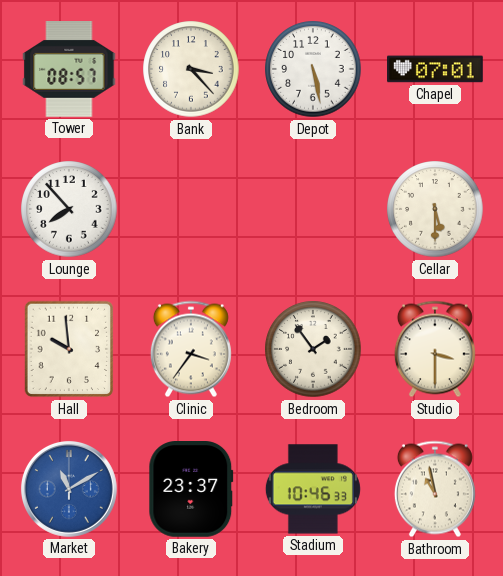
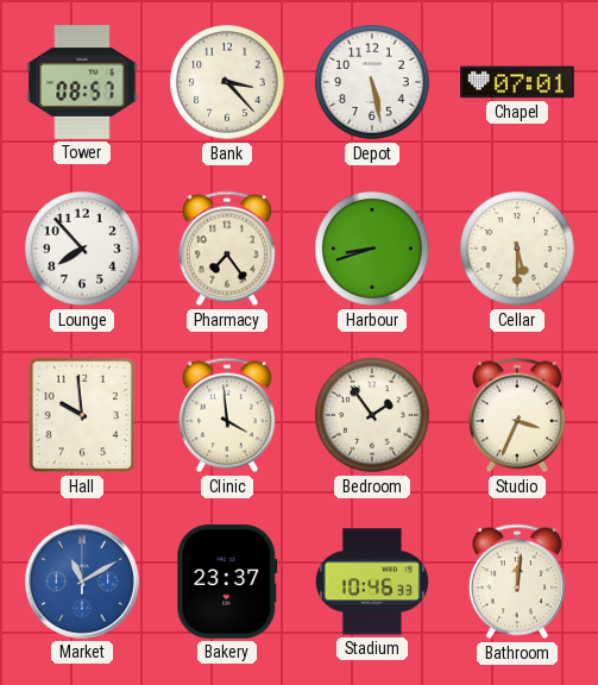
Pharmacy: none -> 7:24 (227, 249)
Harbour: none -> 8:42 (372, 249)
Clinic: 3:36 -> 3:59 (227, 415)
Studio: 3:30 -> 3:34 (517, 415)
Bathroom: 10:58 -> 12:01 (517, 582)
